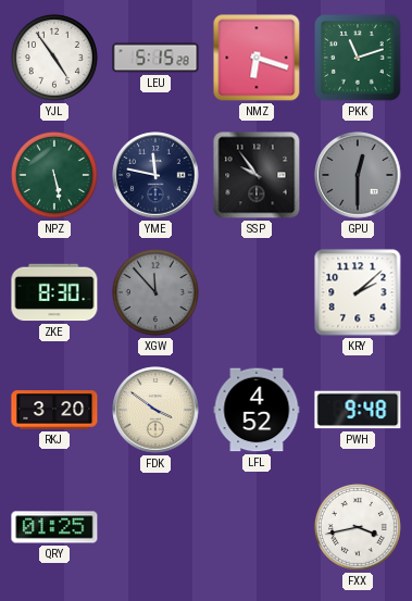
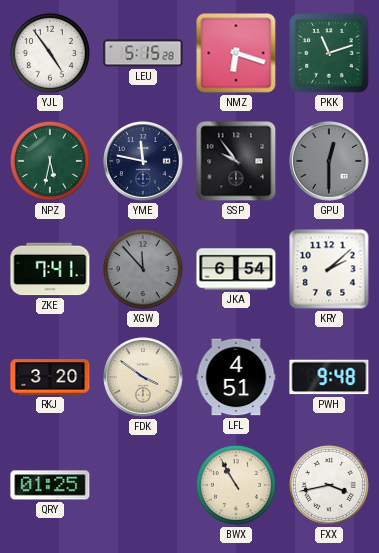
NPZ: 5:28 -> 5:32 (50, 161)
ZKE: 8:30 -> 7:41 (50, 269)
JKA: none -> 6:54 (236, 269)
LFL: 4:52 -> 4:51 (236, 377)
BWX: none -> 10:55 (236, 485)
